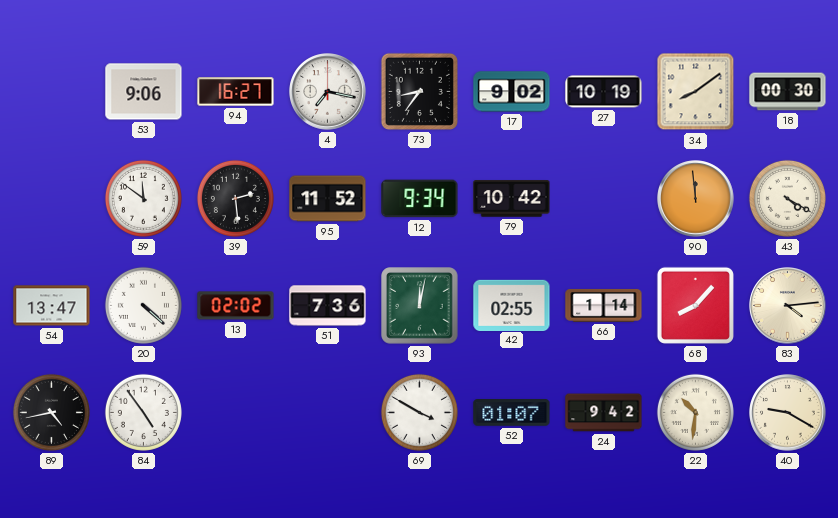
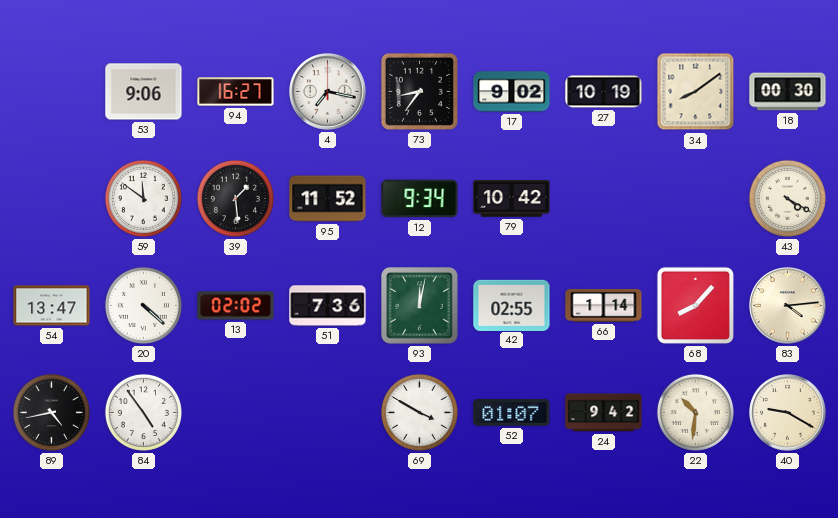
39: 2:29 -> 1:29 (235, 198)
90: 11:59 -> none (696, 199)
